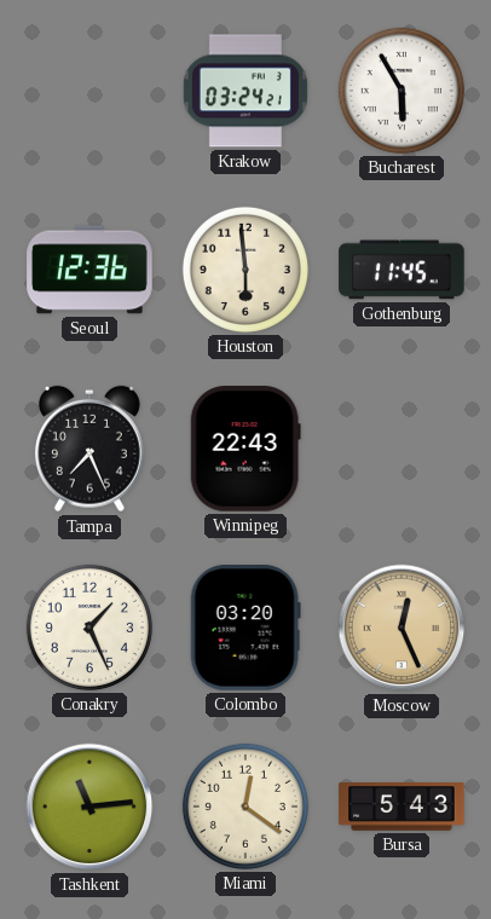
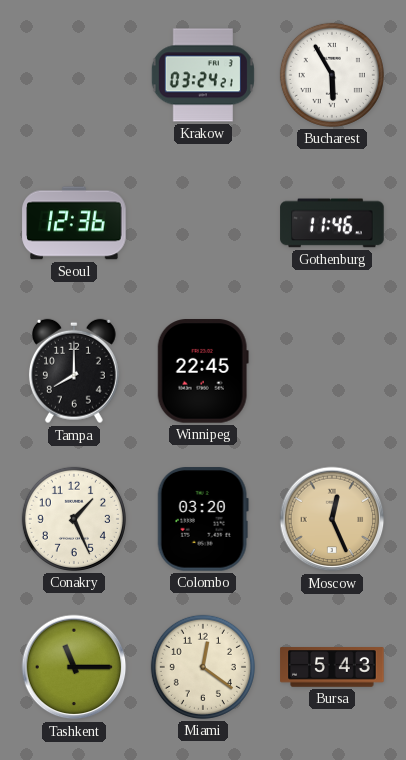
Houston: 5:59 -> none (245, 270)
Gothenburg: 11:45 -> 11:46 (332, 223)
Tampa: 7:26 -> 8:00 (74, 371)
Winnipeg: 22:43 -> 22:45 (203, 371)
Tashkent: 11:14 -> 11:15 (74, 667)
